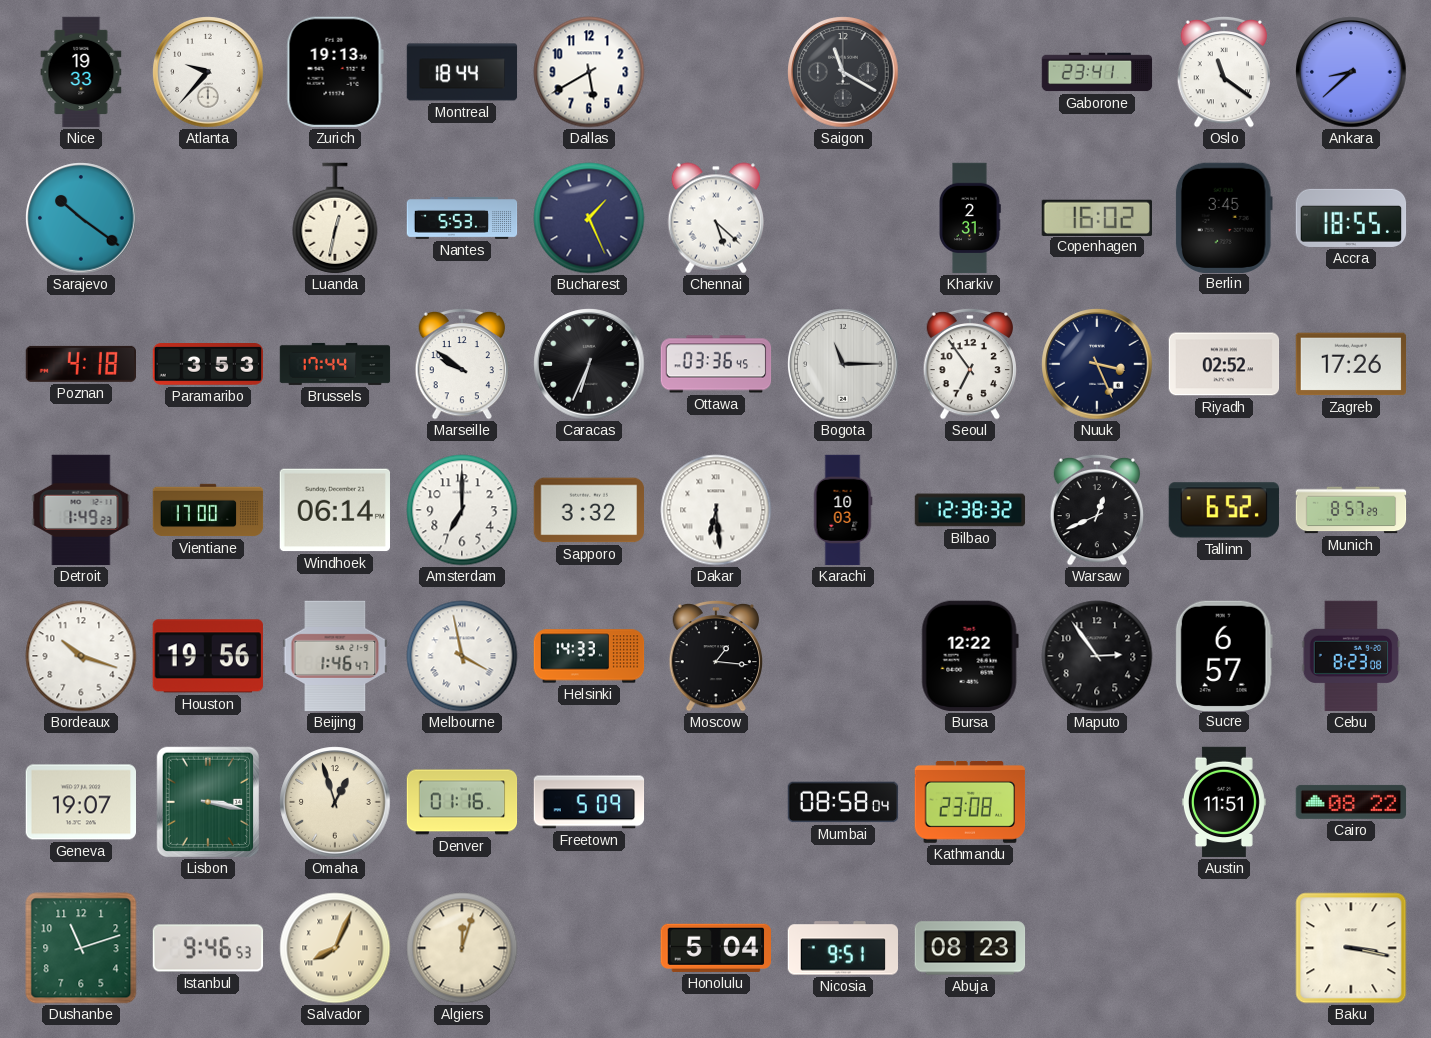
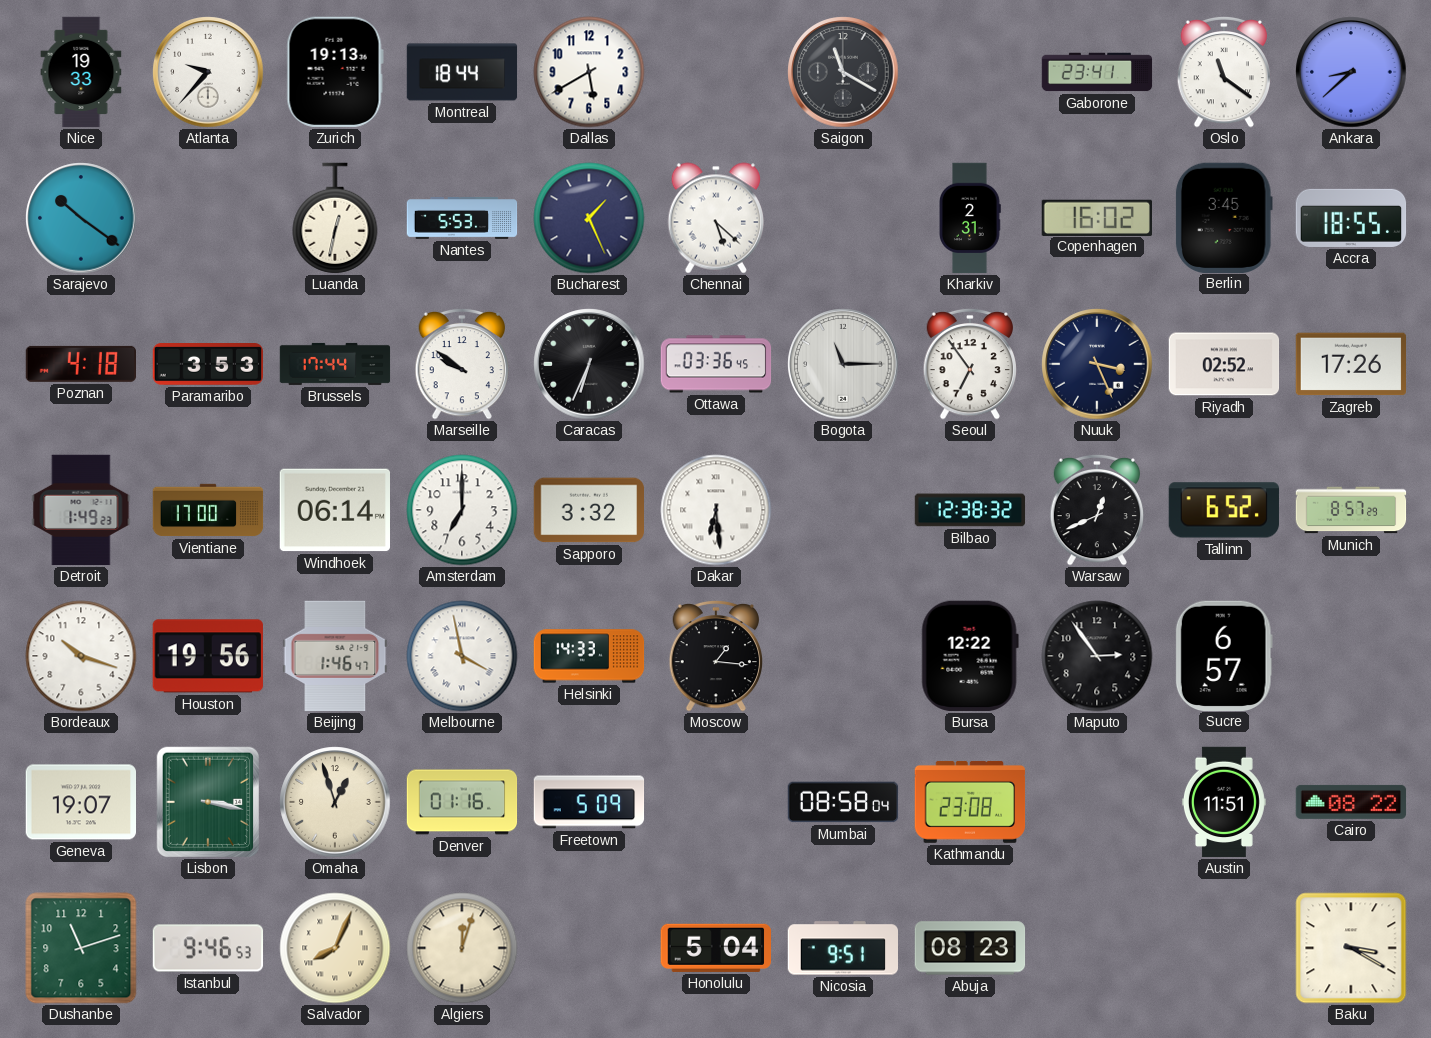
Karachi: 10:03 -> none (843, 510)
Cebu: 8:23 -> none (1351, 656)
Baku: 3:17 -> 3:20 (1351, 948)
